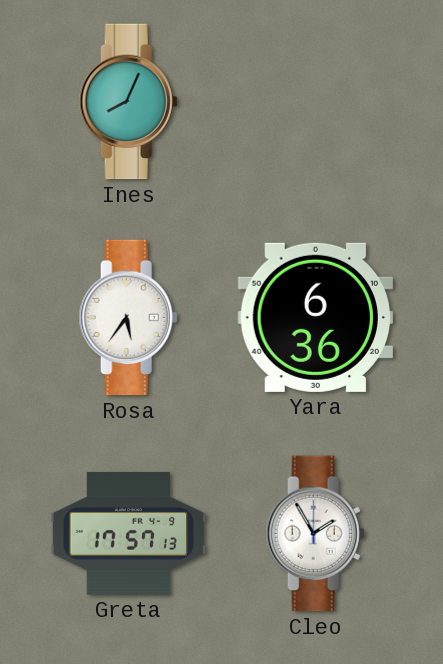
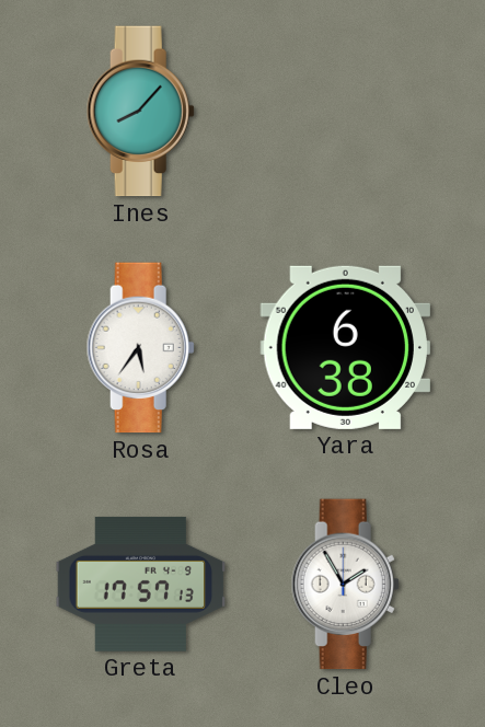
Ines: 8:04 -> 8:07 (140, 112)
Yara: 6:36 -> 6:38 (345, 347)
